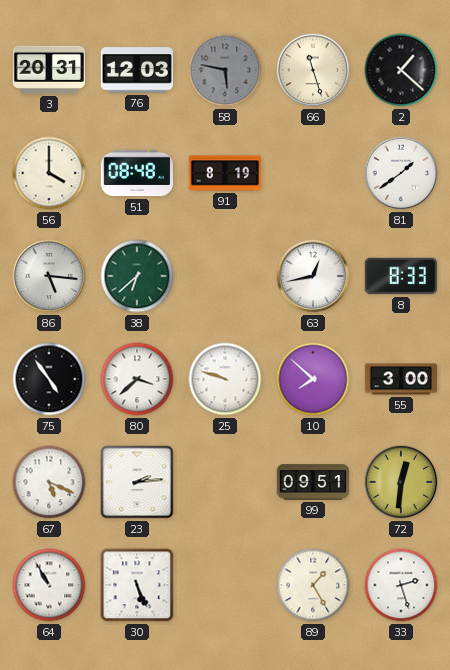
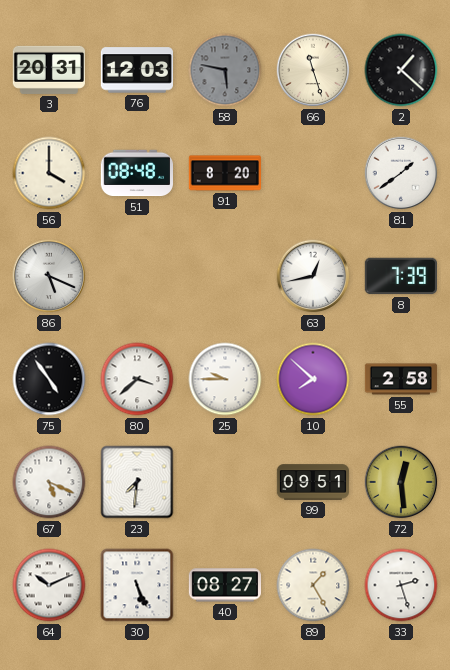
91: 8:19 -> 8:20 (224, 173)
86: 5:16 -> 5:19 (49, 276)
38: 6:38 -> none (137, 276)
8: 8:33 -> 7:39 (400, 276)
25: 9:48 -> 9:45 (225, 379)
55: 3:00 -> 2:58 (401, 379)
23: 2:14 -> 7:31 (137, 482)
72: 12:31 -> 12:29 (401, 482)
64: 10:55 -> 10:11 (49, 585)
40: none -> 08:27 (224, 585)
